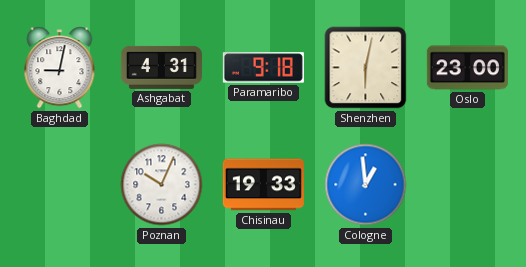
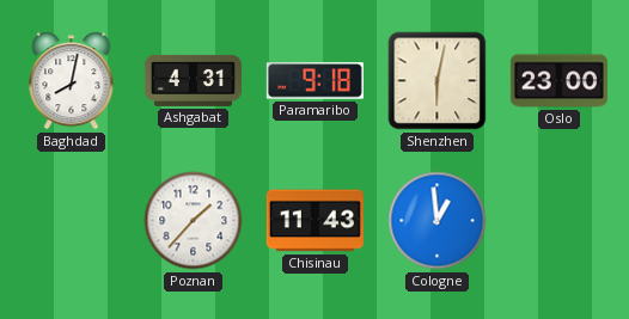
Baghdad: 9:02 -> 8:02 (72, 81)
Poznan: 10:04 -> 1:37 (194, 221)
Chisinau: 19:33 -> 11:43 (314, 221)
